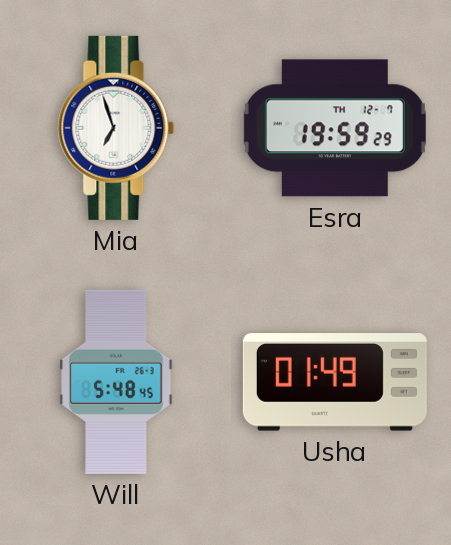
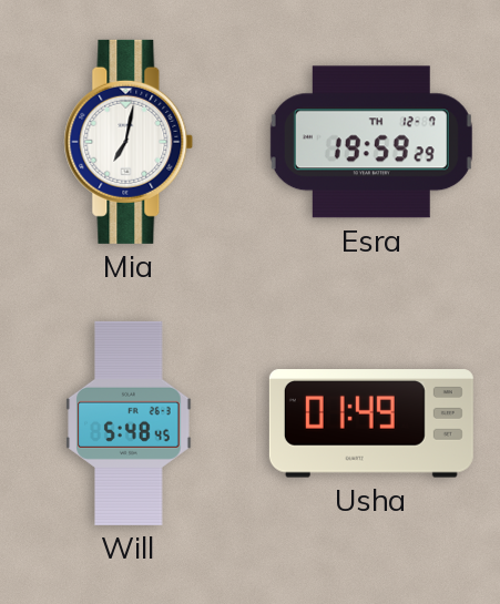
Mia: 6:57 -> 7:02 (129, 142)
